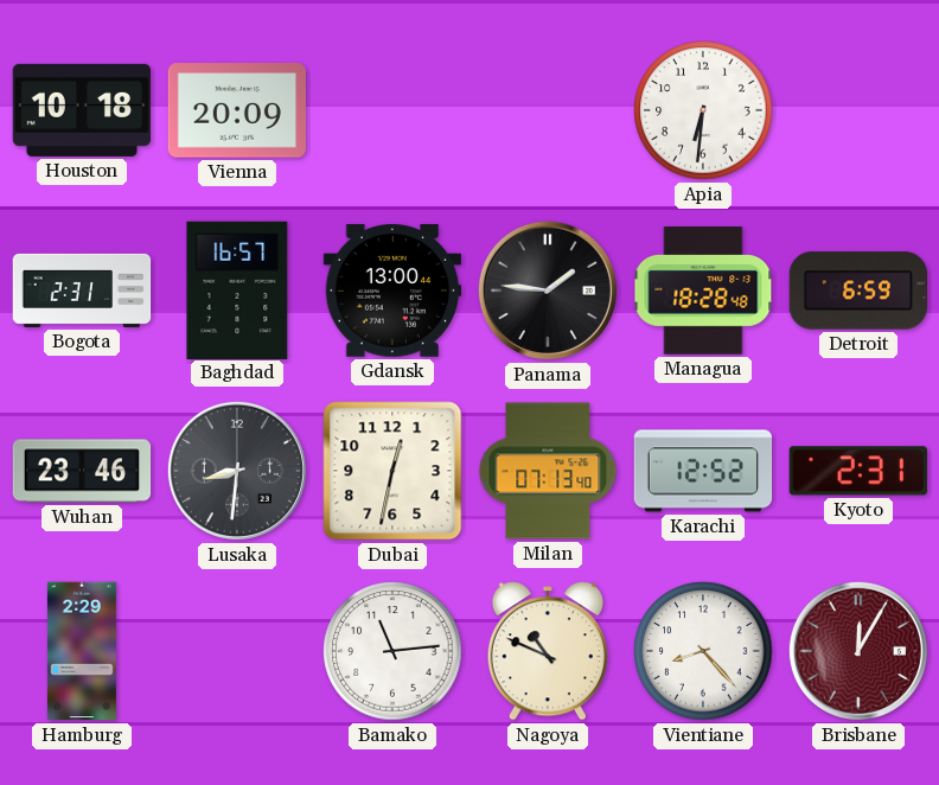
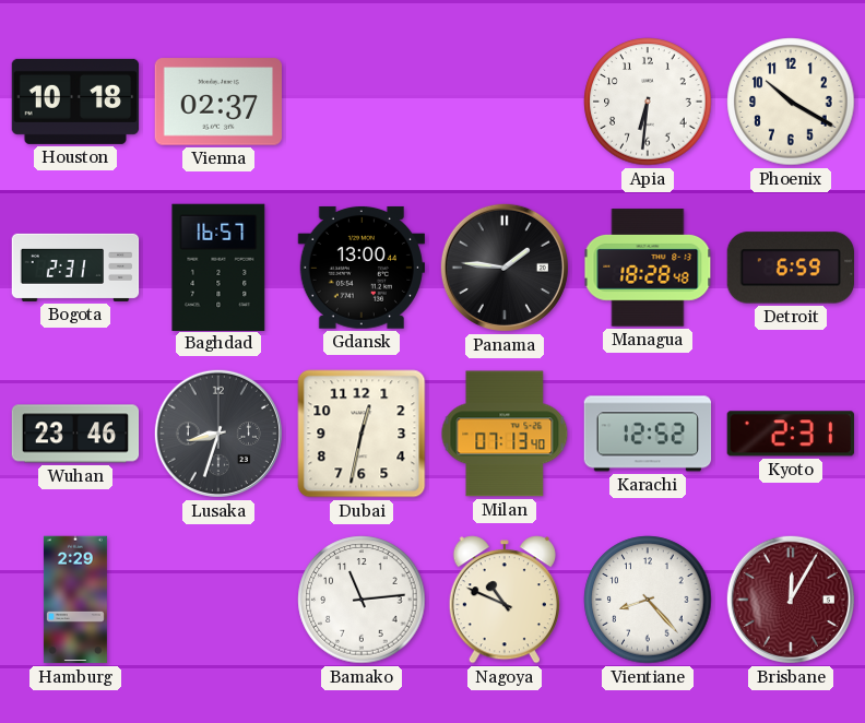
Vienna: 20:09 -> 02:37 (217, 102)
Phoenix: none -> 10:20 (791, 102)
Lusaka: 8:31 -> 8:33 (218, 434)
